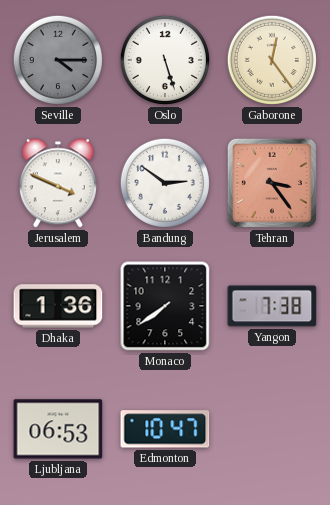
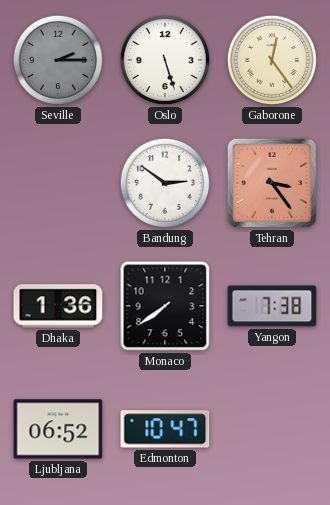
Seville: 4:15 -> 2:15 (58, 60)
Jerusalem: 3:49 -> none (58, 183)
Ljubljana: 06:53 -> 06:52 (58, 429)
